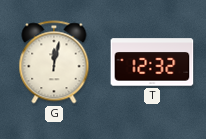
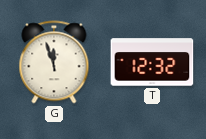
G: 12:02 -> 11:57 (54, 62)
